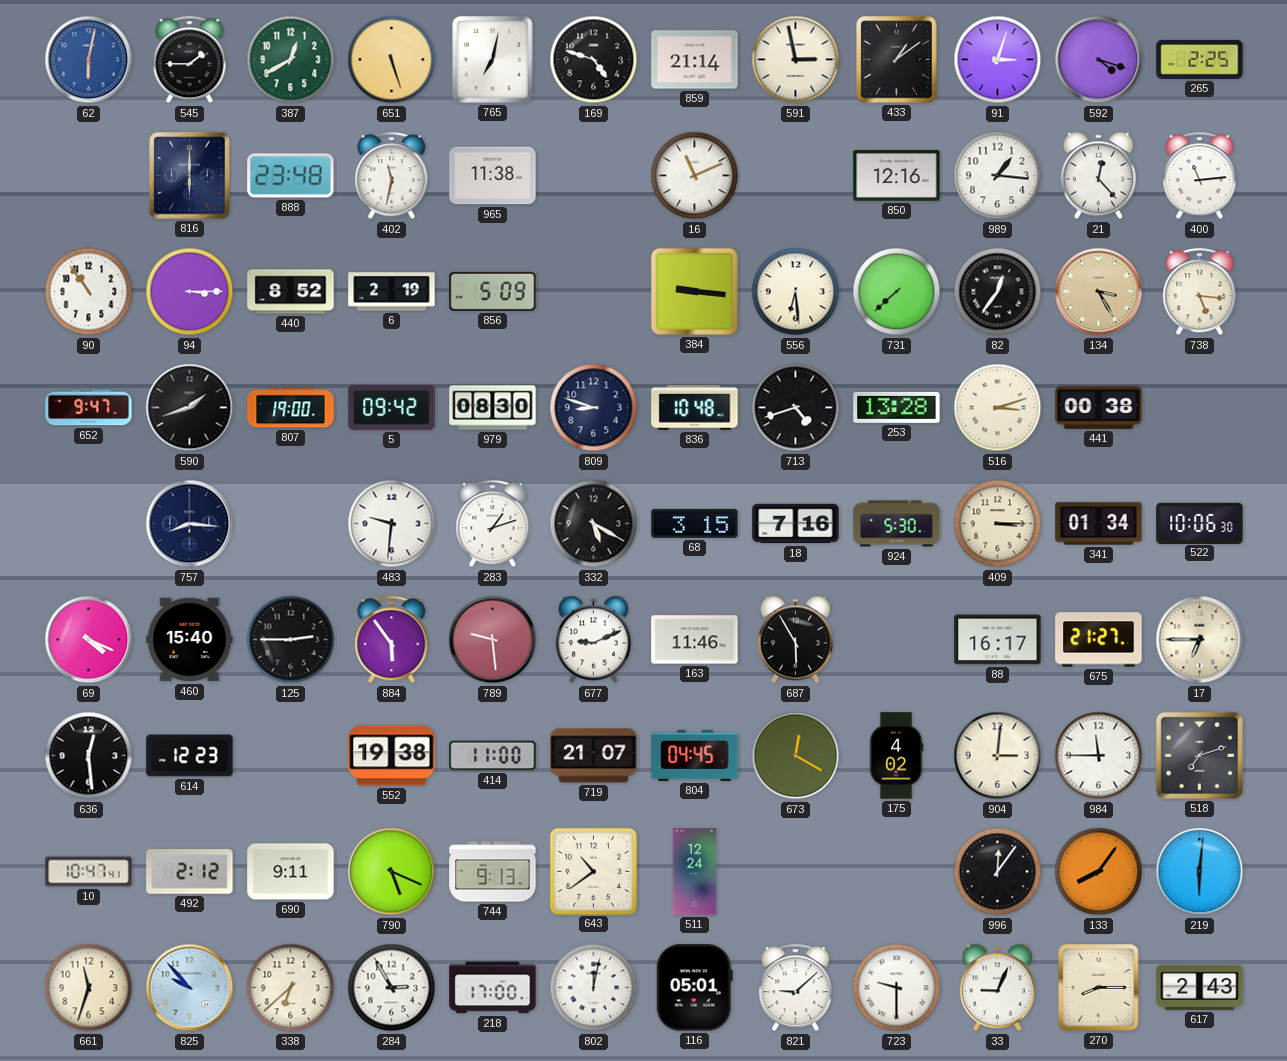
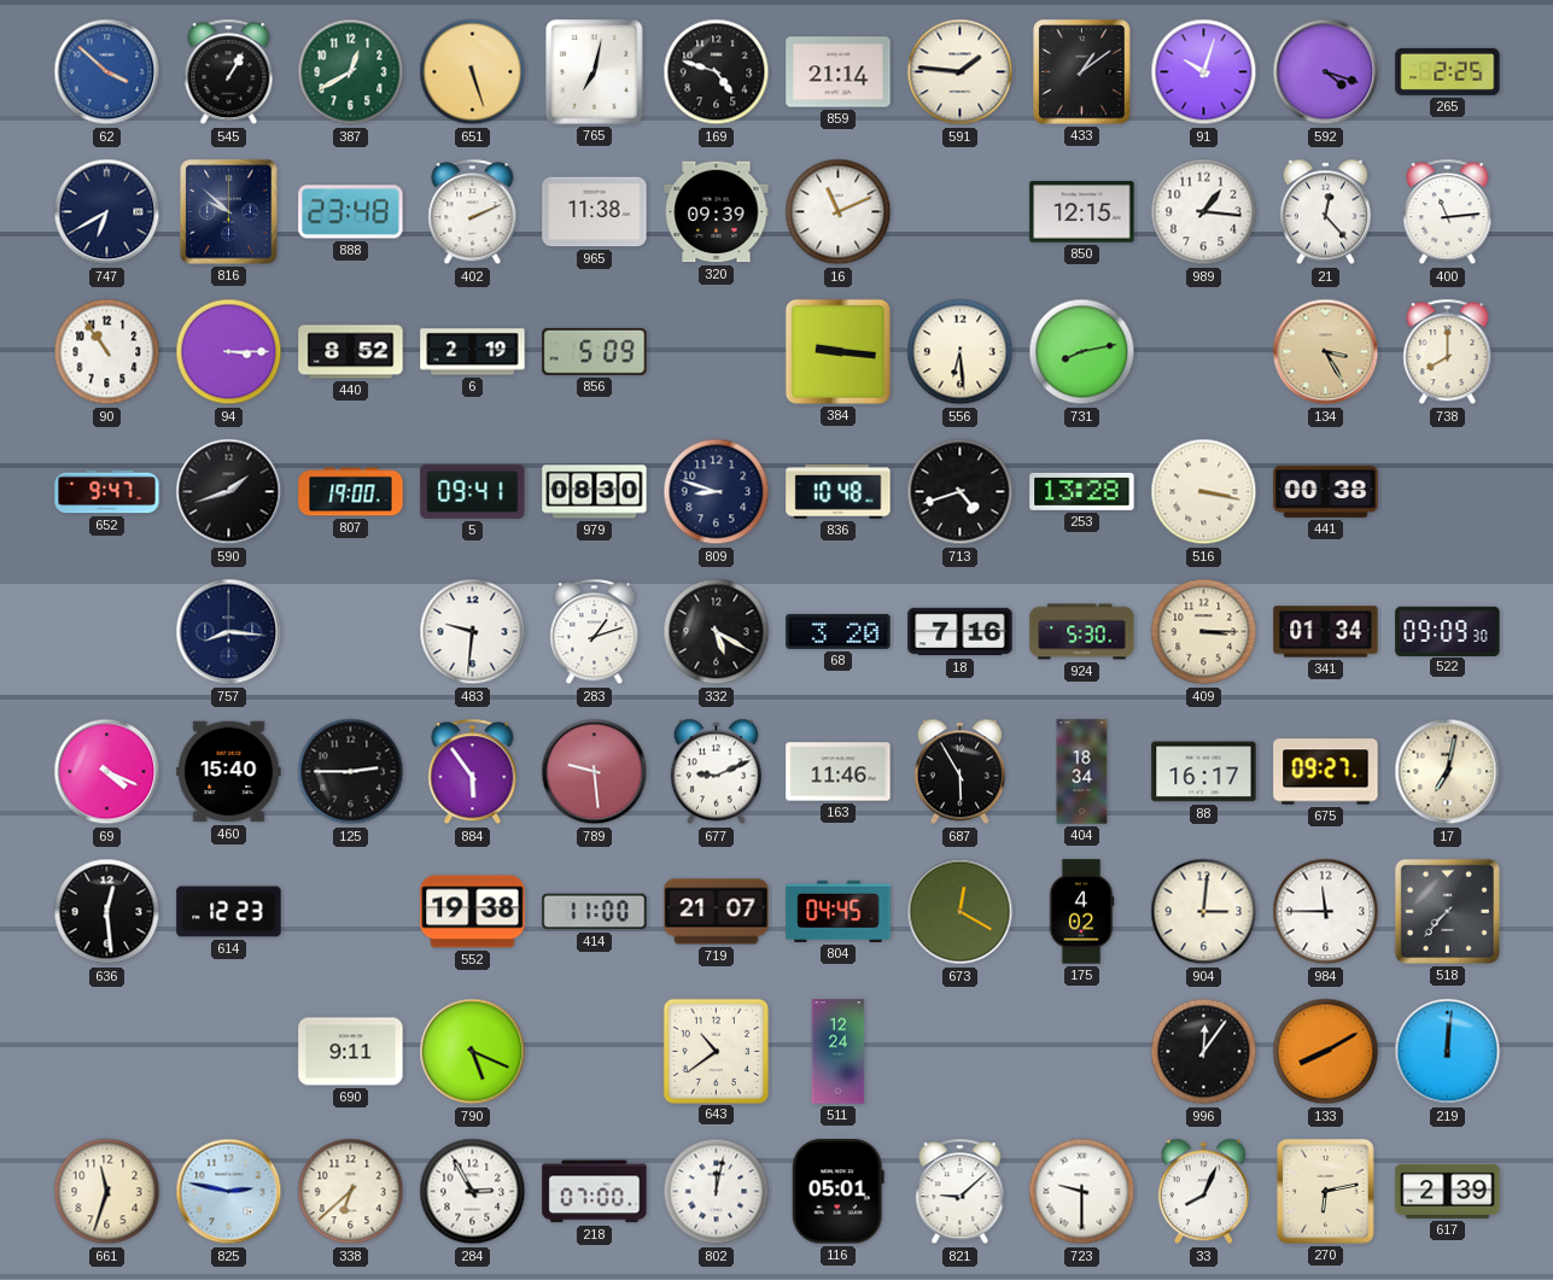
62: 6:02 -> 3:52 (107, 72)
545: 1:45 -> 1:05 (229, 72)
591: 2:58 -> 1:46 (961, 72)
91: 3:03 -> 10:03 (1204, 72)
747: none -> 6:40 (107, 212)
816: 6:00 -> 9:52 (229, 212)
402: 11:32 -> 2:11 (473, 212)
320: none -> 09:39 (717, 212)
850: 12:16 -> 12:15 (1082, 212)
731: 7:38 -> 8:13 (1082, 352)
82: 12:36 -> none (998, 292)
738: 5:16 -> 8:00 (1448, 352)
5: 09:42 -> 09:41 (473, 491)
516: 3:12 -> 3:17 (1204, 492)
68: 3:15 -> 3:20 (839, 631)
522: 10:06 -> 09:09 (1448, 631)
404: none -> 18:34 (1082, 772)
675: 21:27 -> 09:27 (1326, 772)
17: 6:45 -> 7:02 (1448, 772)
518: 7:12 -> 7:37 (1447, 911)
10: 10:47 -> none (89, 872)
492: 2:12 -> none (190, 872)
744: 9:13 -> none (493, 872)
133: 8:06 -> 8:10 (1326, 1052)
219: 6:01 -> 12:01 (1448, 1052)
825: 9:53 -> 2:47 (229, 1192)
218: 17:00 -> 07:00 (595, 1192)
33: 9:04 -> 8:04 (1203, 1192)
270: 8:15 -> 6:13 (1326, 1192)
617: 2:43 -> 2:39 (1448, 1191)
